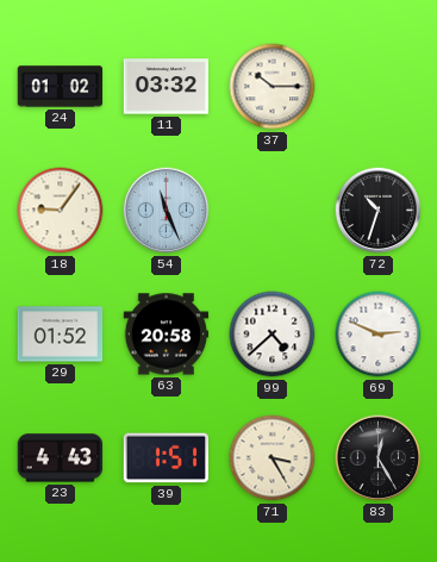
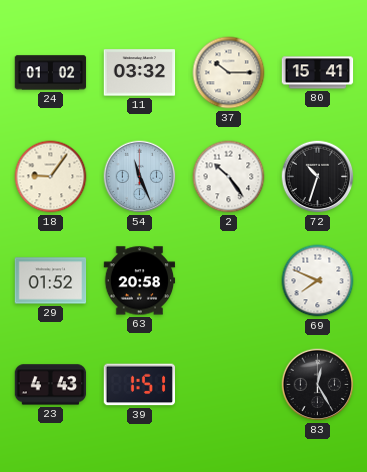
80: none -> 15:41 (318, 73)
2: none -> 10:24 (229, 177)
99: 4:38 -> none (273, 335)
69: 2:49 -> 7:49 (318, 281)
71: 3:25 -> none (273, 458)
